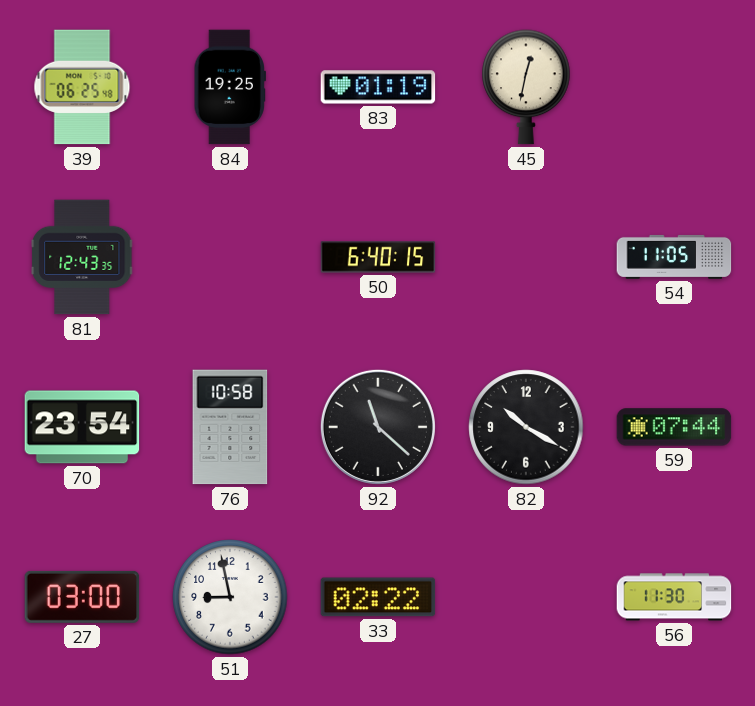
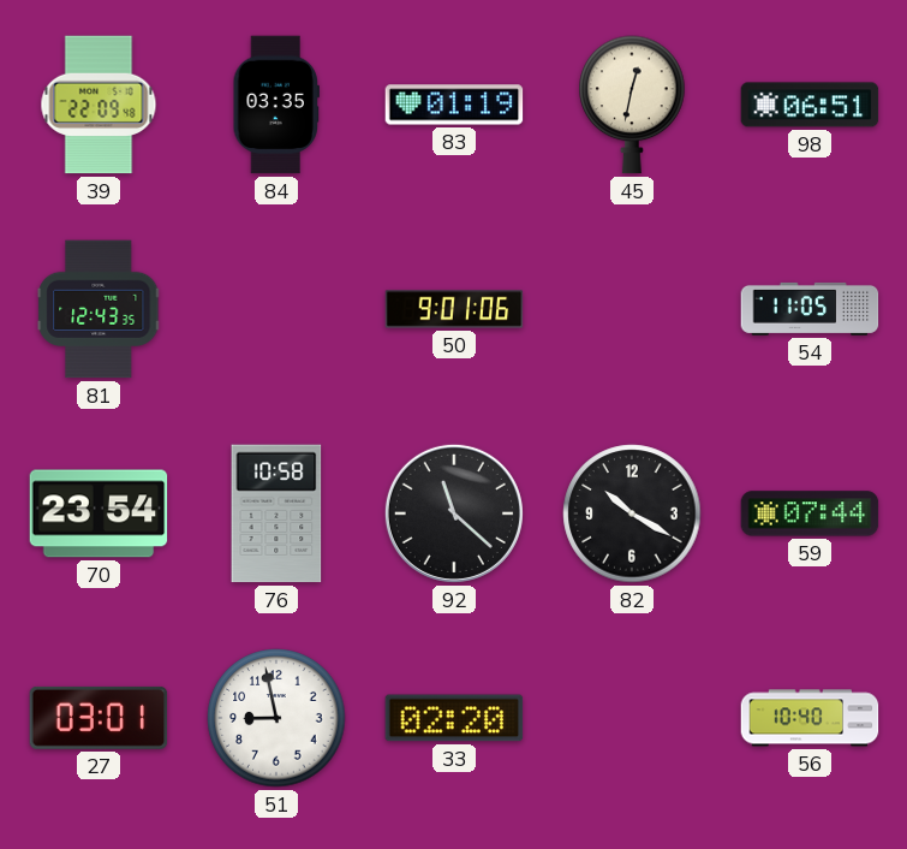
39: 06:25 -> 22:09 (99, 105)
84: 19:25 -> 03:35 (275, 105)
98: none -> 06:51 (810, 105)
50: 6:40 -> 9:01 (454, 309)
27: 03:00 -> 03:01 (99, 718)
33: 02:22 -> 02:20 (454, 718)
56: 11:30 -> 10:40 (810, 718)
